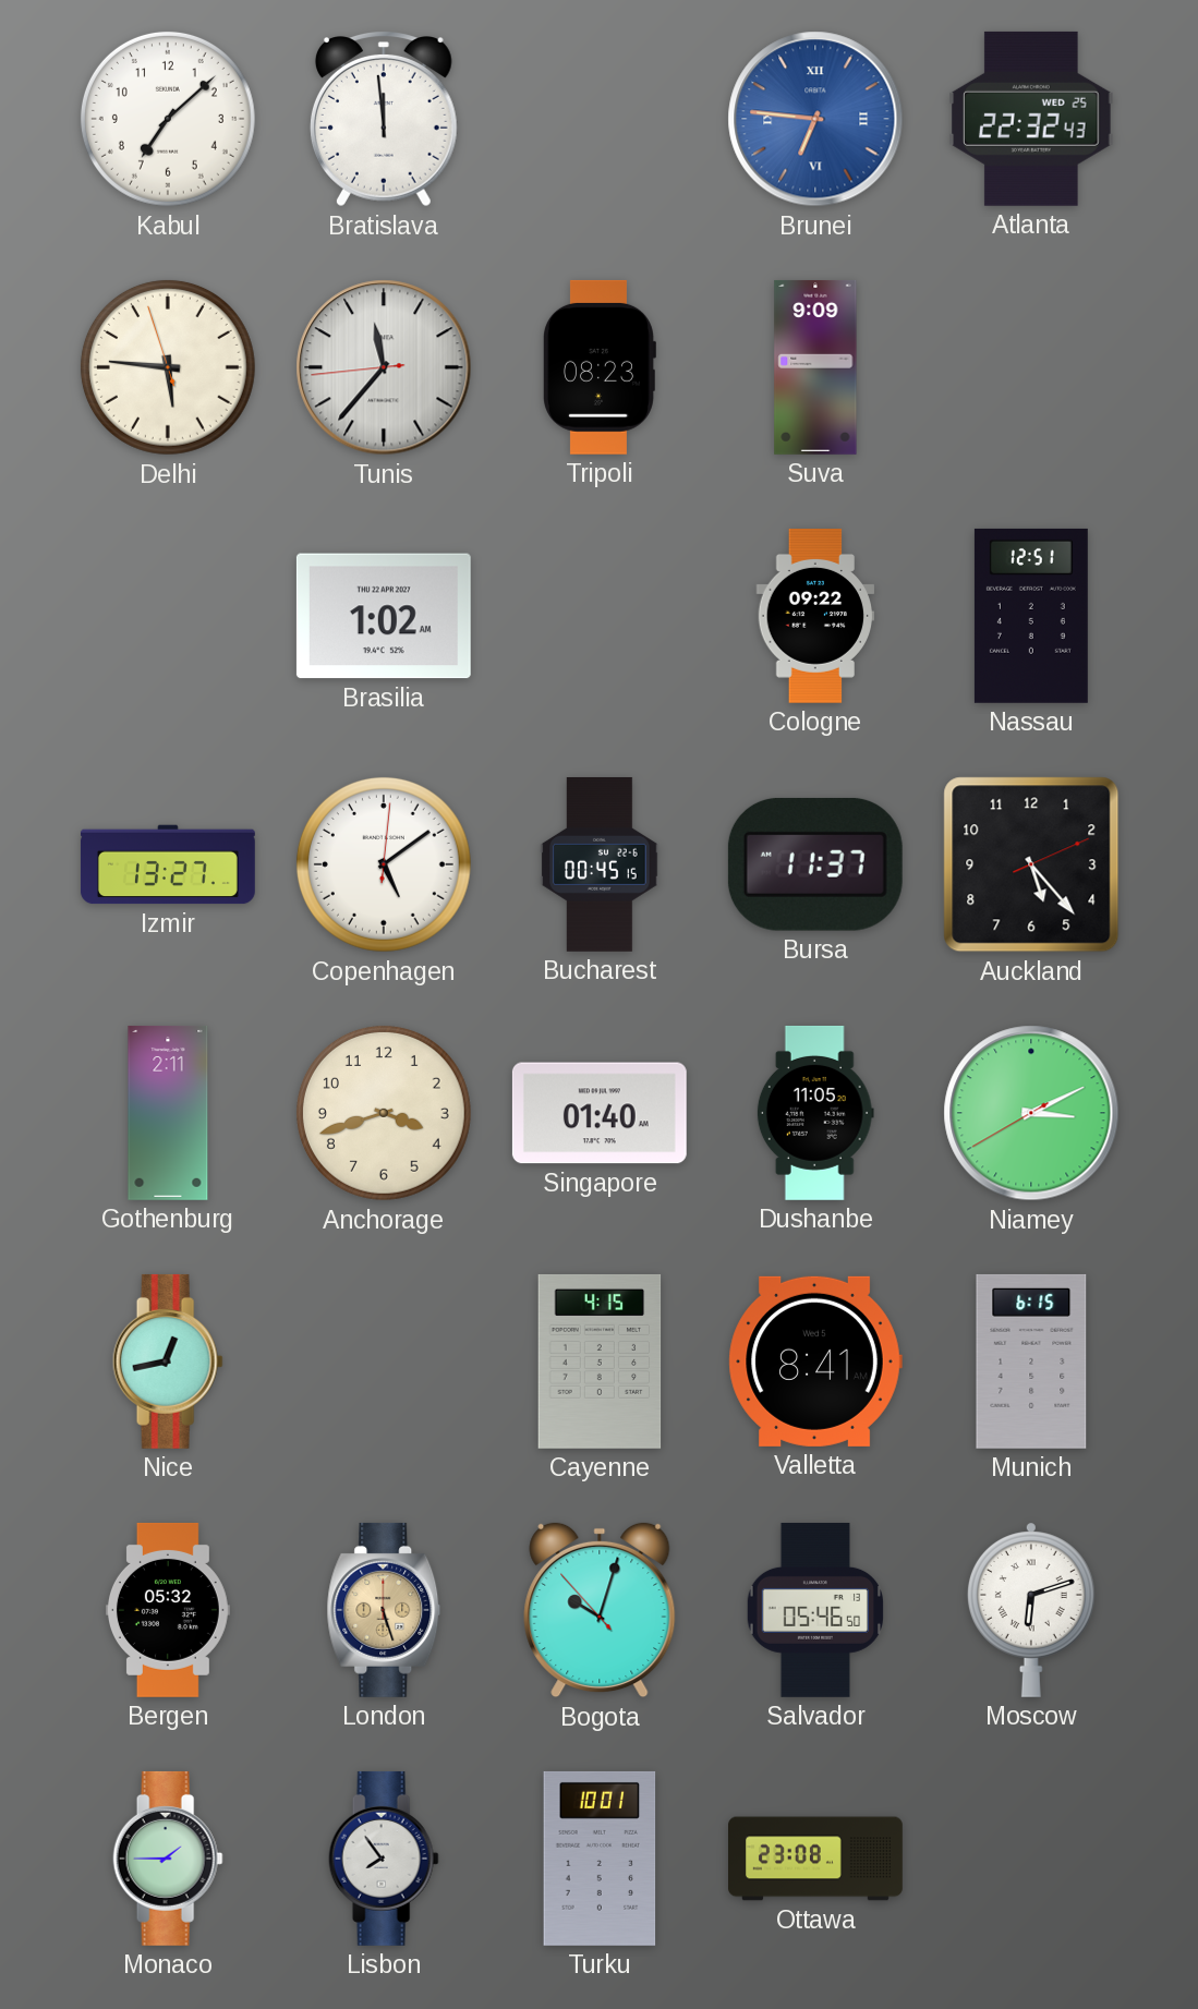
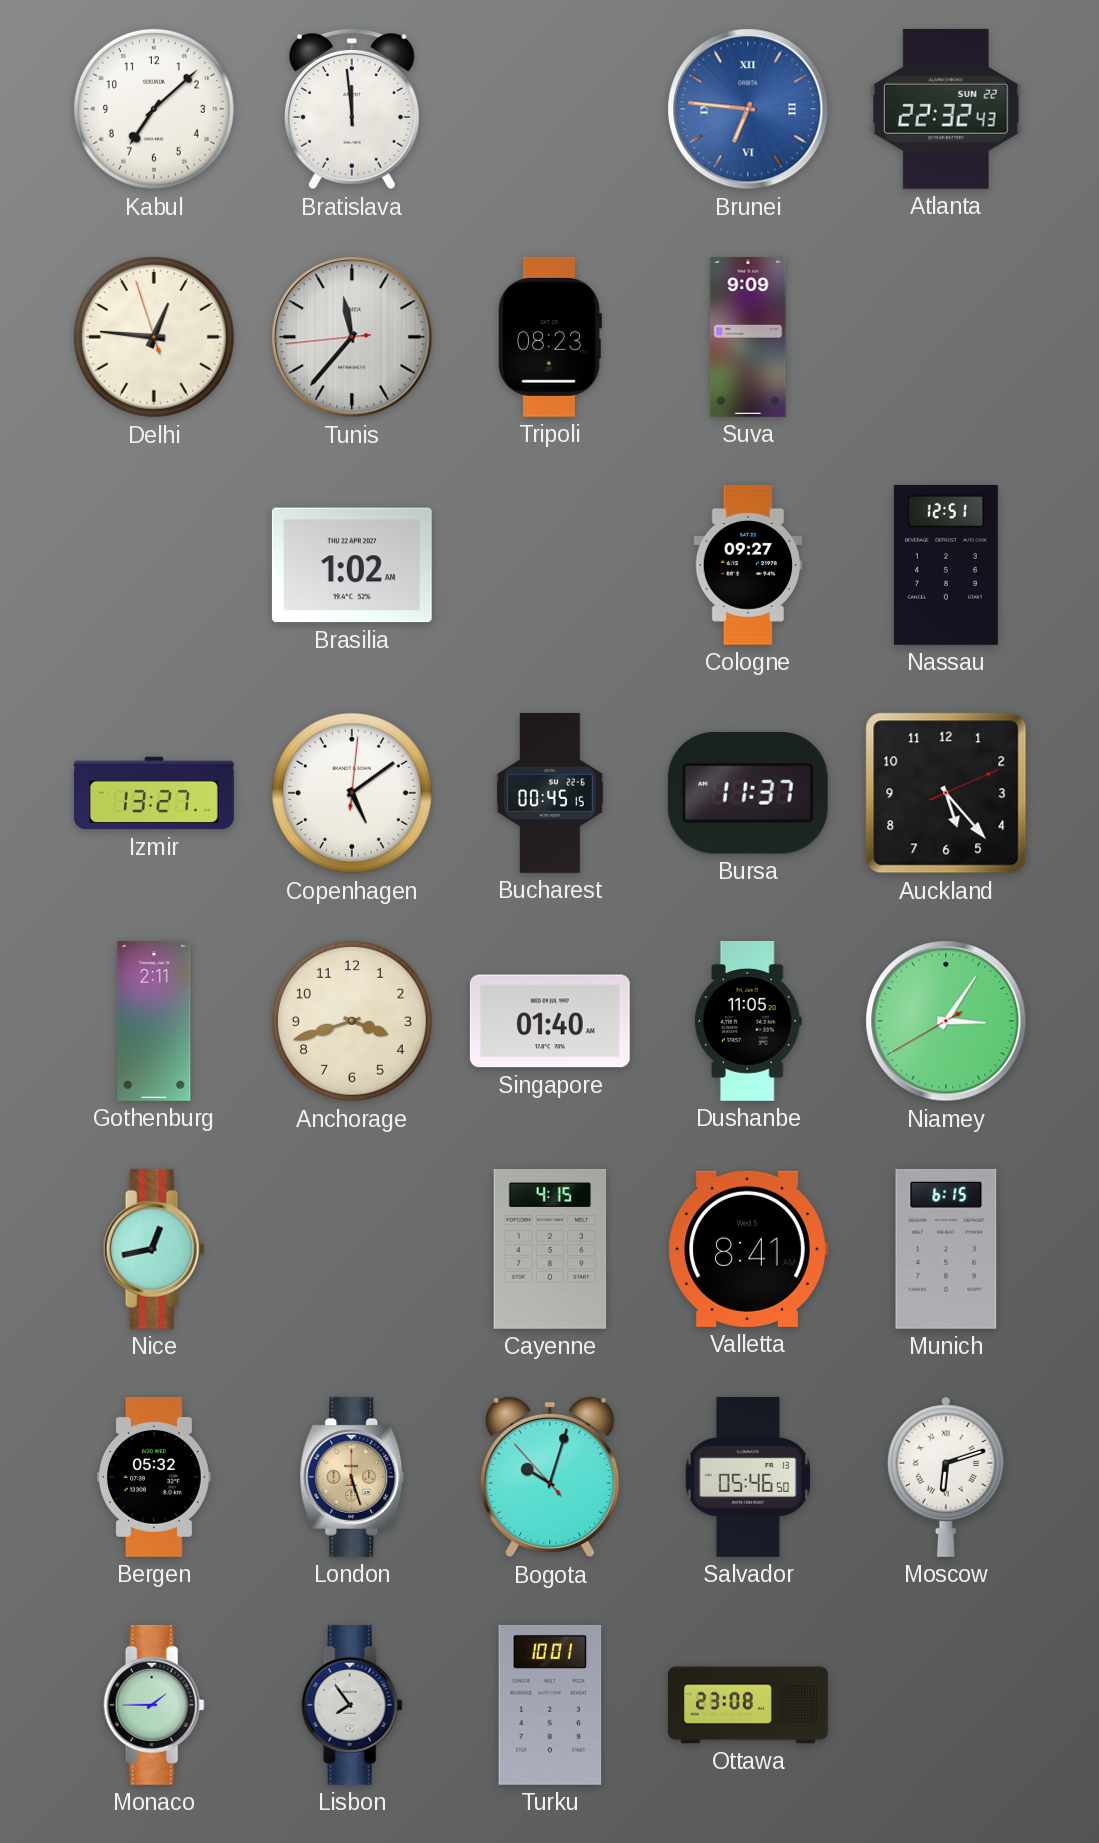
Atlanta date: WED 25 -> SUN 22 (946, 109)
Delhi: 5:45 -> 12:45 (154, 337)
Cologne: 09:22 -> 09:27 (748, 565)
Niamey: 3:10 -> 3:05 (946, 1021)
